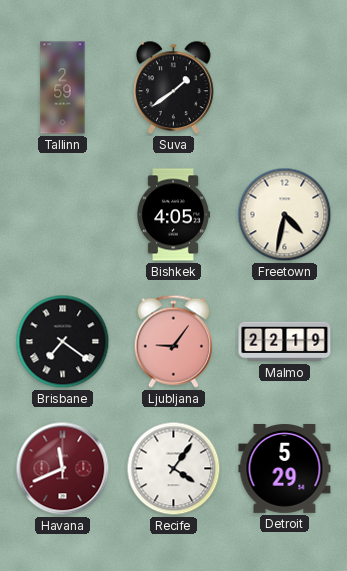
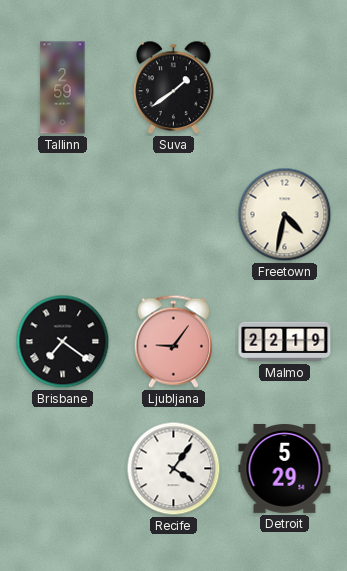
Bishkek: 4:05 -> none (173, 215)
Havana: 11:41 -> none (63, 469)
